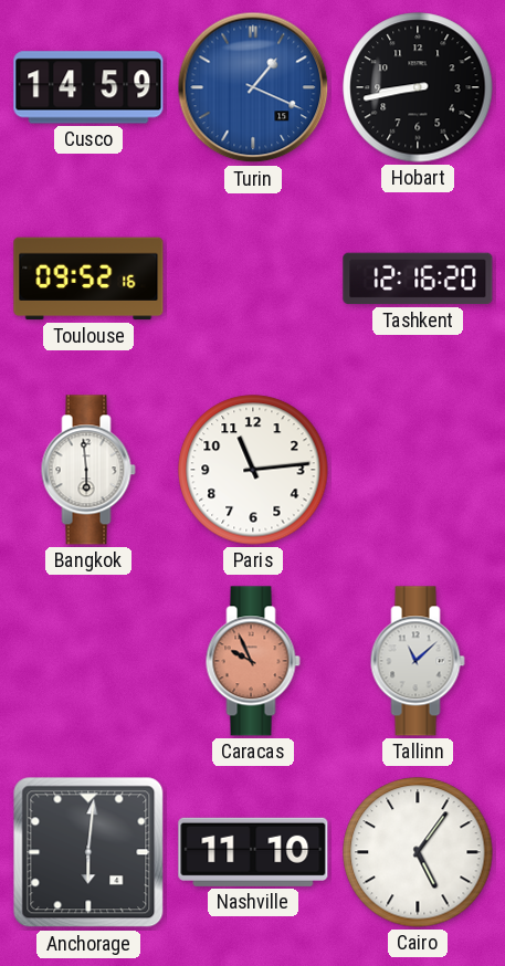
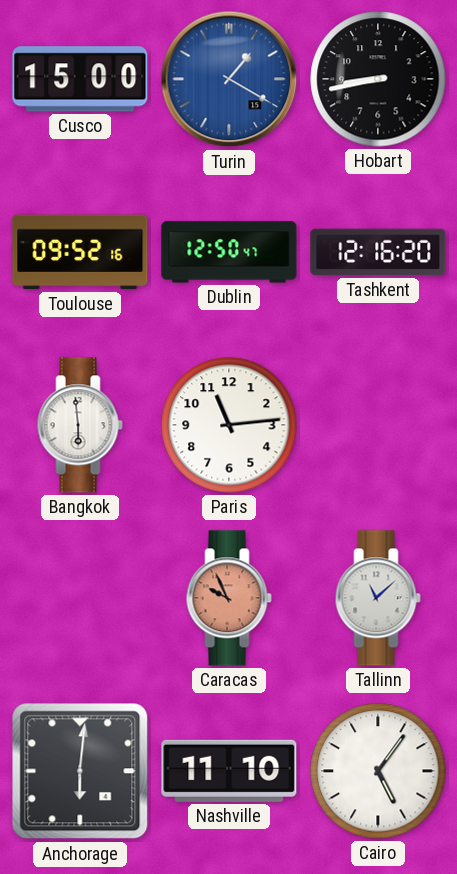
Cusco: 14:59 -> 15:00 (80, 79)
Turin: 1:19 -> 1:20 (229, 79)
Dublin: none -> 12:50 (229, 252)
